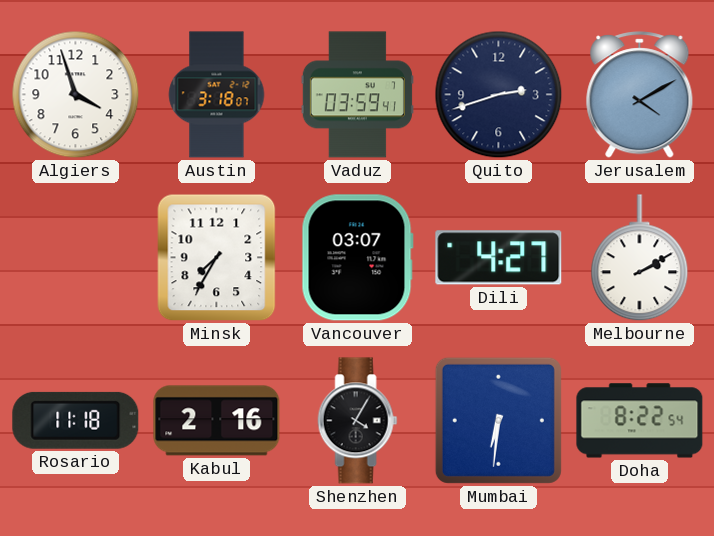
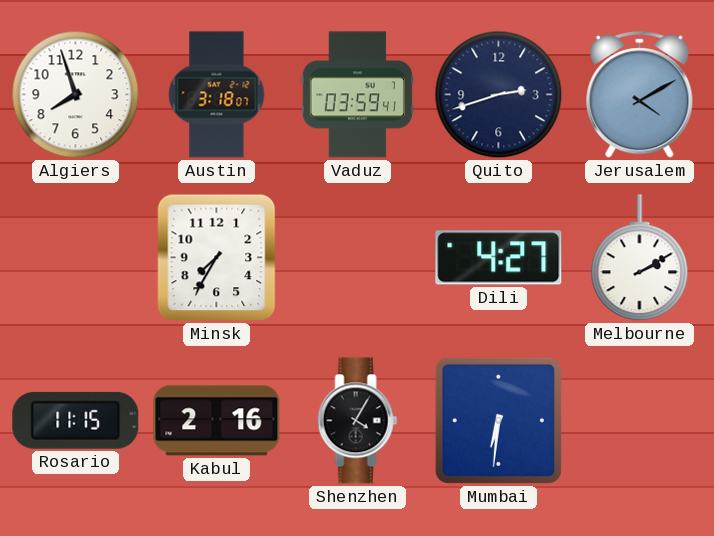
Algiers: 3:57 -> 7:57 (76, 95)
Vancouver: 03:07 -> none (357, 258)
Rosario: 11:18 -> 11:15 (76, 420)
Doha: 8:22 -> none (640, 421)
